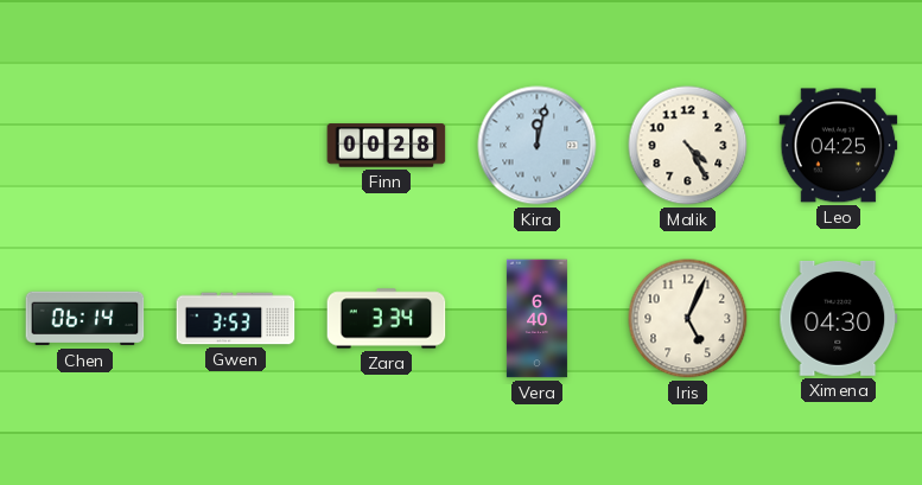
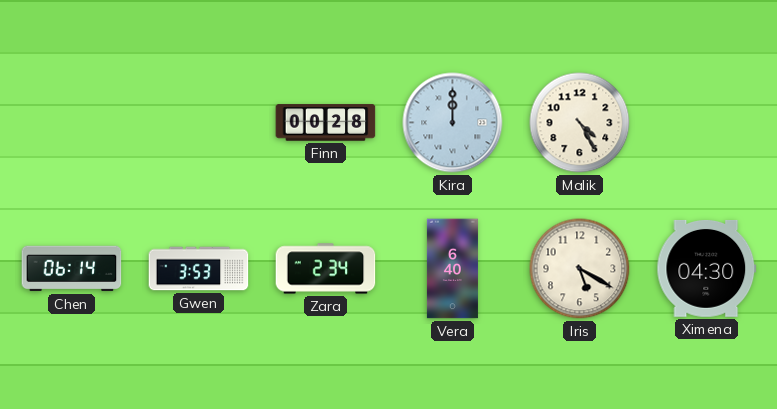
Kira: 12:02 -> 12:00 (453, 123)
Leo: 04:25 -> none (839, 146)
Zara: 3:34 -> 2:34 (326, 269)
Iris: 5:04 -> 5:20 (580, 269)
